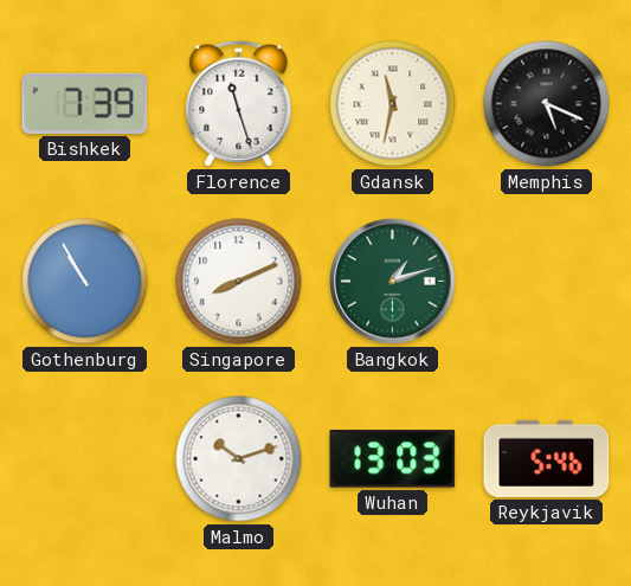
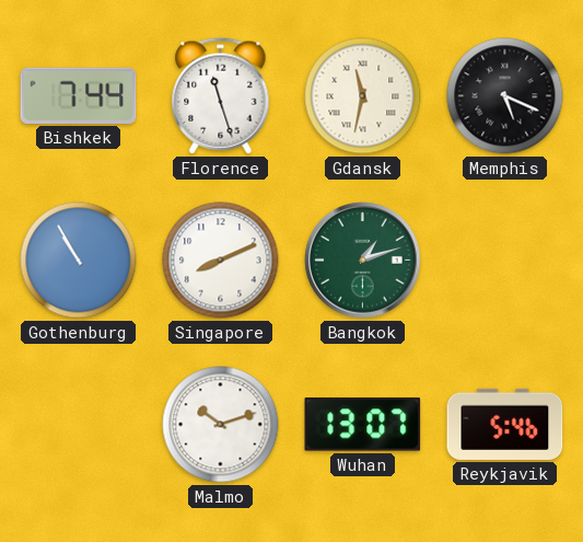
Bishkek: 7:39 -> 7:44 (79, 95)
Wuhan: 13:03 -> 13:07 (363, 425)
